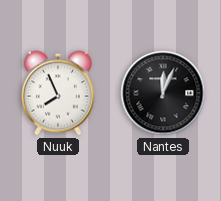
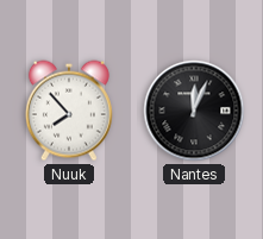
Nuuk: 7:56 -> 7:53 (69, 111)
